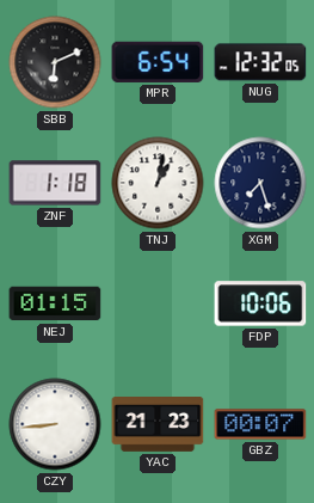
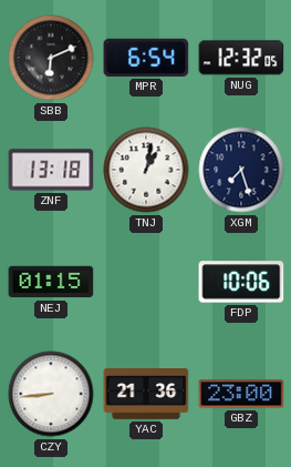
ZNF: 1:18 -> 13:18 (51, 170)
YAC: 21:23 -> 21:36 (146, 395)
GBZ: 00:07 -> 23:00 (241, 394)
